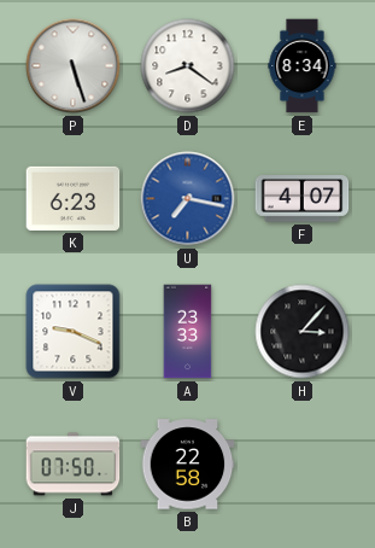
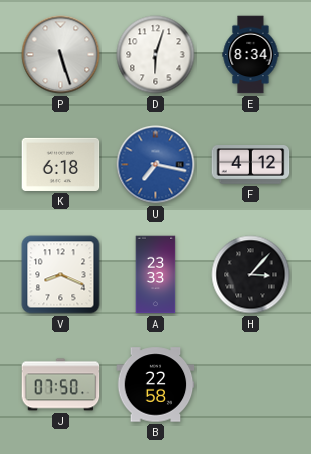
D: 8:21 -> 6:03 (156, 55)
K: 6:23 -> 6:18 (61, 164)
F: 4:07 -> 4:12 (251, 165)
V: 9:19 -> 8:19 (61, 275)
